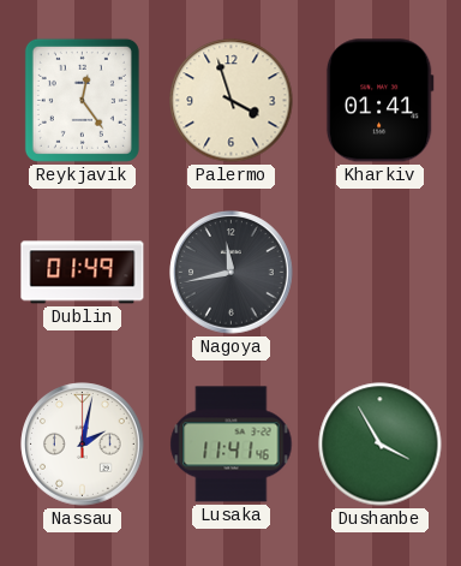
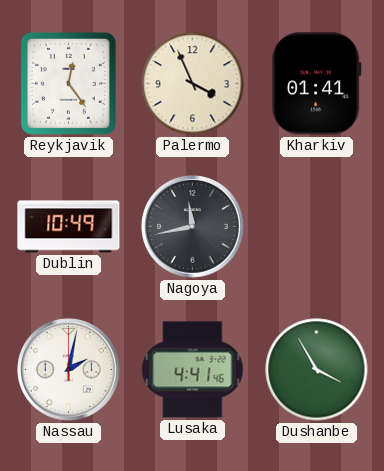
Palermo: 3:57 -> 3:56 (193, 84)
Dublin: 01:49 -> 10:49 (69, 227)
Lusaka: 11:41 -> 4:41 (193, 370)
